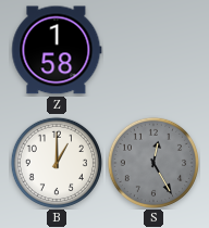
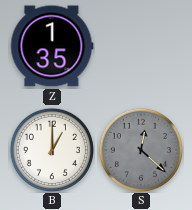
Z: 1:58 -> 1:35 (52, 46)
S: 12:25 -> 12:22 (141, 150)
